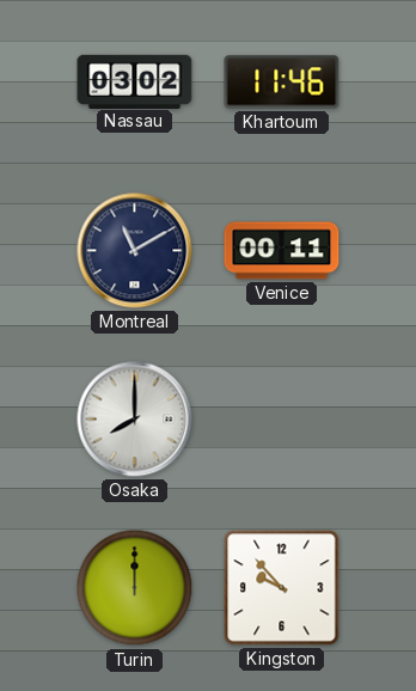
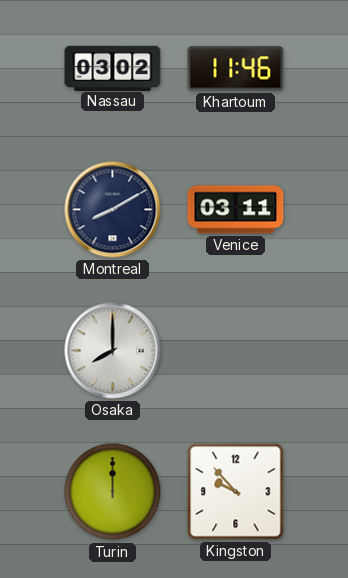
Montreal: 11:10 -> 8:10 (113, 210)
Venice: 00:11 -> 03:11 (236, 210)
